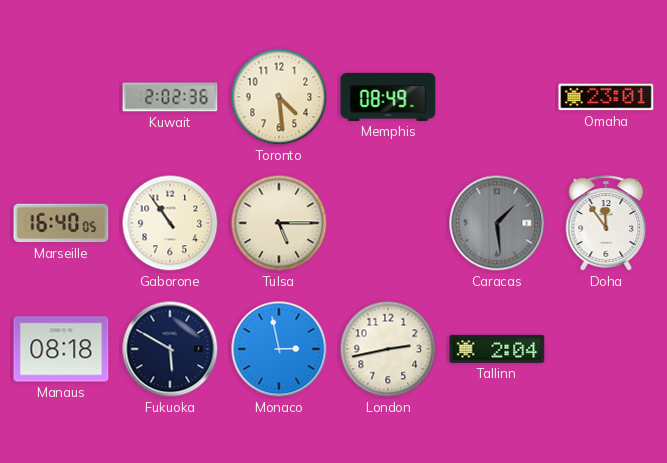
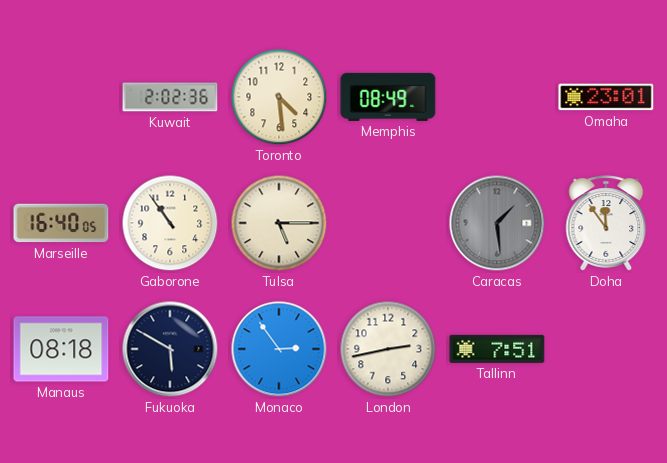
Monaco: 2:58 -> 2:54 (279, 349)
Tallinn: 2:04 -> 7:51 (497, 349)
